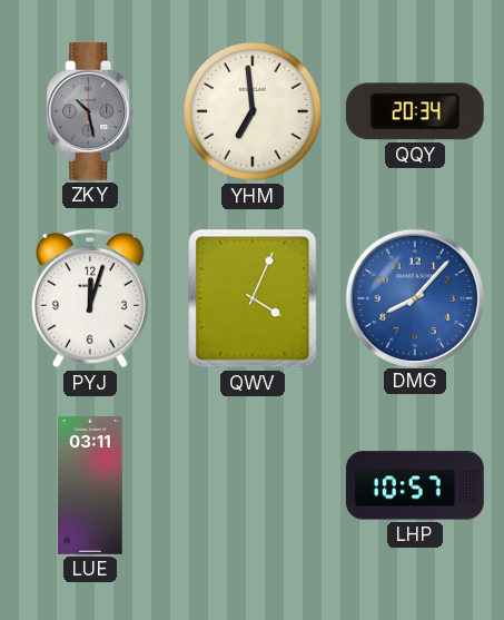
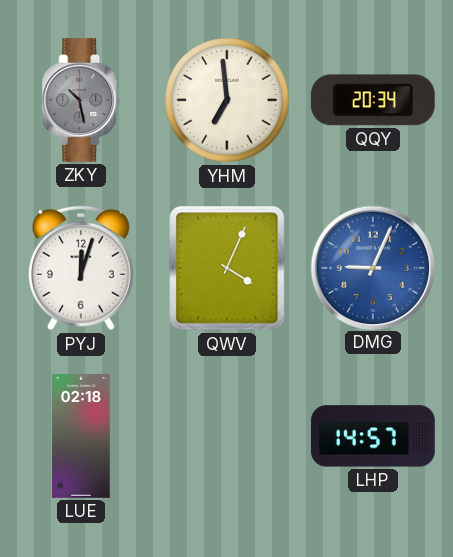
DMG: 8:07 -> 9:04 (372, 267)
LUE: 03:11 -> 02:18 (81, 437)
LHP: 10:57 -> 14:57 (373, 436)
